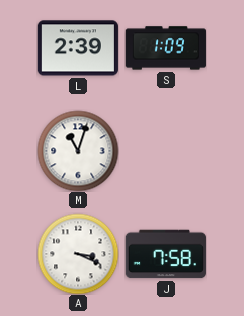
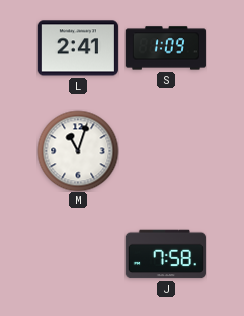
L: 2:39 -> 2:41 (78, 48)
A: 3:19 -> none (78, 254)
